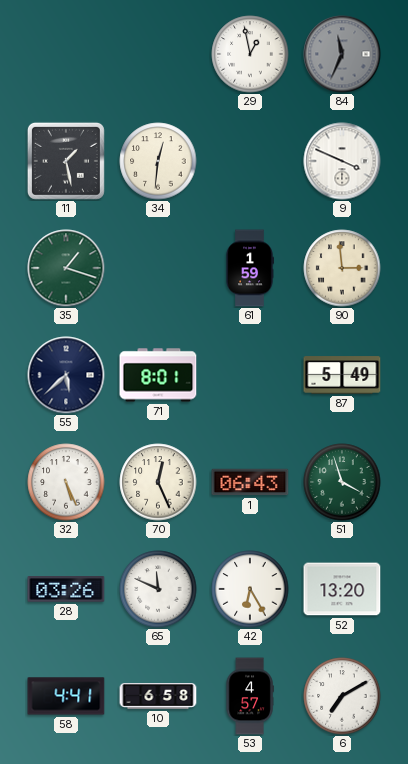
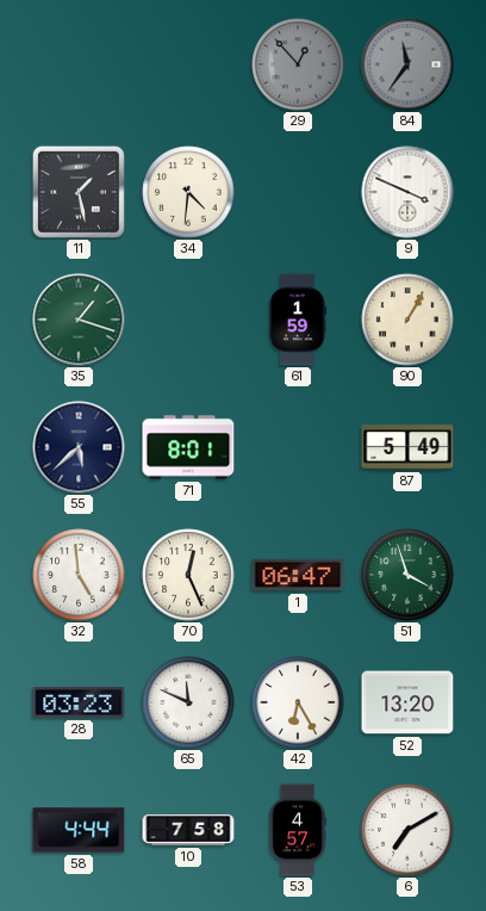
29: 12:58 -> 12:53 (298, 64)
29 dial: white -> grey (298, 64)
84: 11:34 -> 11:36 (407, 64)
34: 12:31 -> 4:31 (188, 192)
90: 2:59 -> 1:05 (407, 320)
32: 5:26 -> 4:59 (79, 575)
1: 06:43 -> 06:47 (298, 575)
28: 03:26 -> 03:23 (79, 702)
58: 4:41 -> 4:44 (79, 830)
10: 6:58 -> 7:58 (188, 831)
